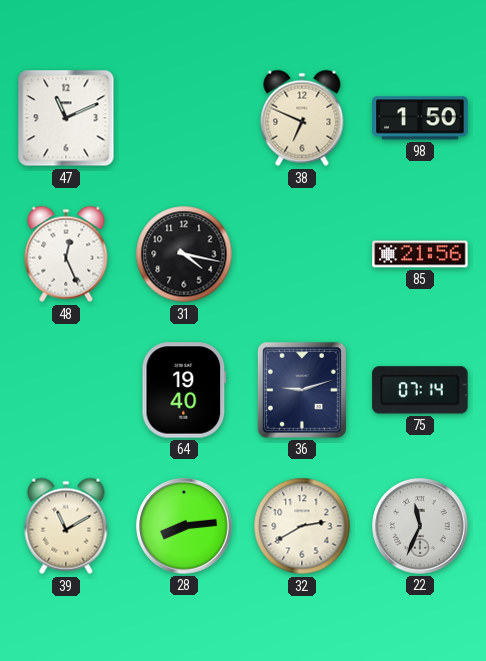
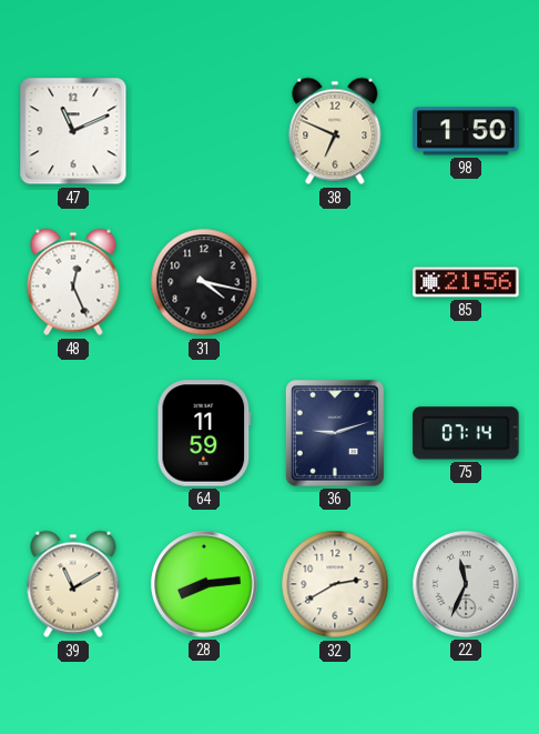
64: 19:40 -> 11:59 (204, 433)
